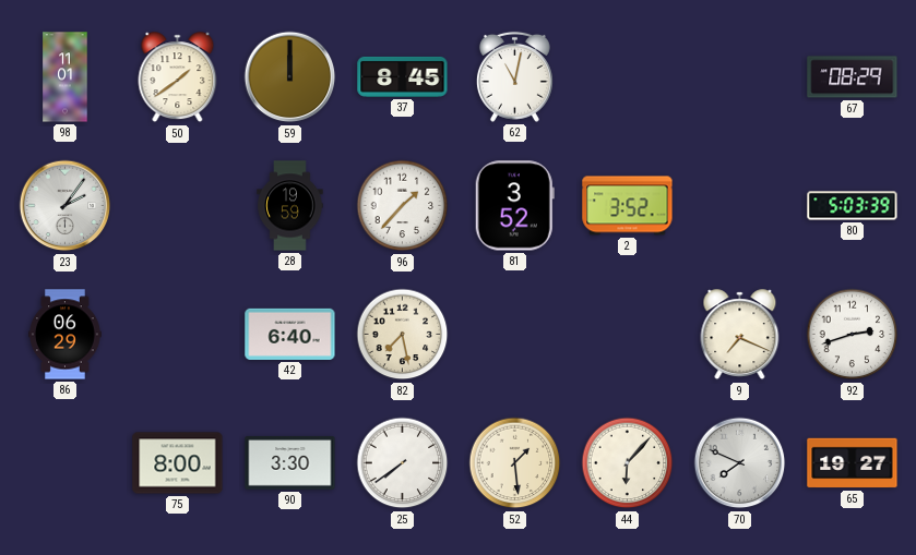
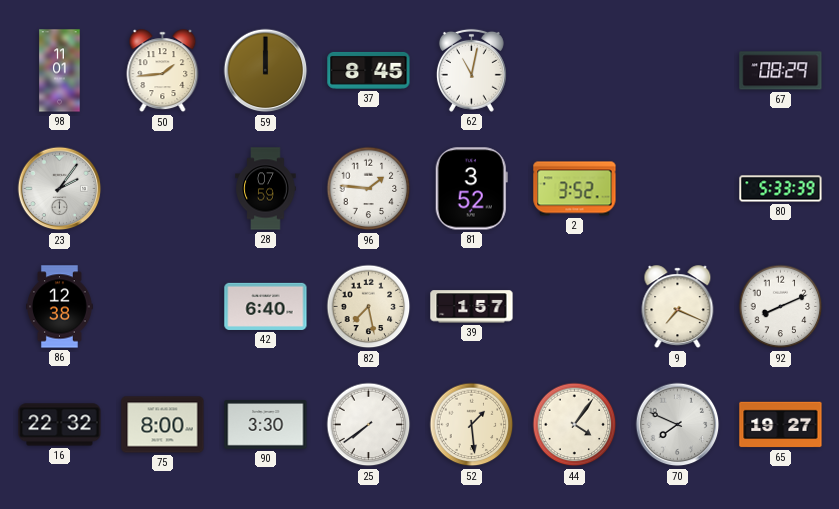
50: 1:39 -> 1:44 (163, 71)
28: 19:59 -> 07:59 (266, 189)
96: 1:37 -> 1:46 (369, 189)
80: 5:03 -> 5:33 (781, 189)
86: 06:29 -> 12:38 (60, 307)
39: none -> 1:57 (472, 307)
92: 2:42 -> 8:11 (781, 307)
16: none -> 22:32 (60, 425)
44: 6:07 -> 4:06 (575, 425)
